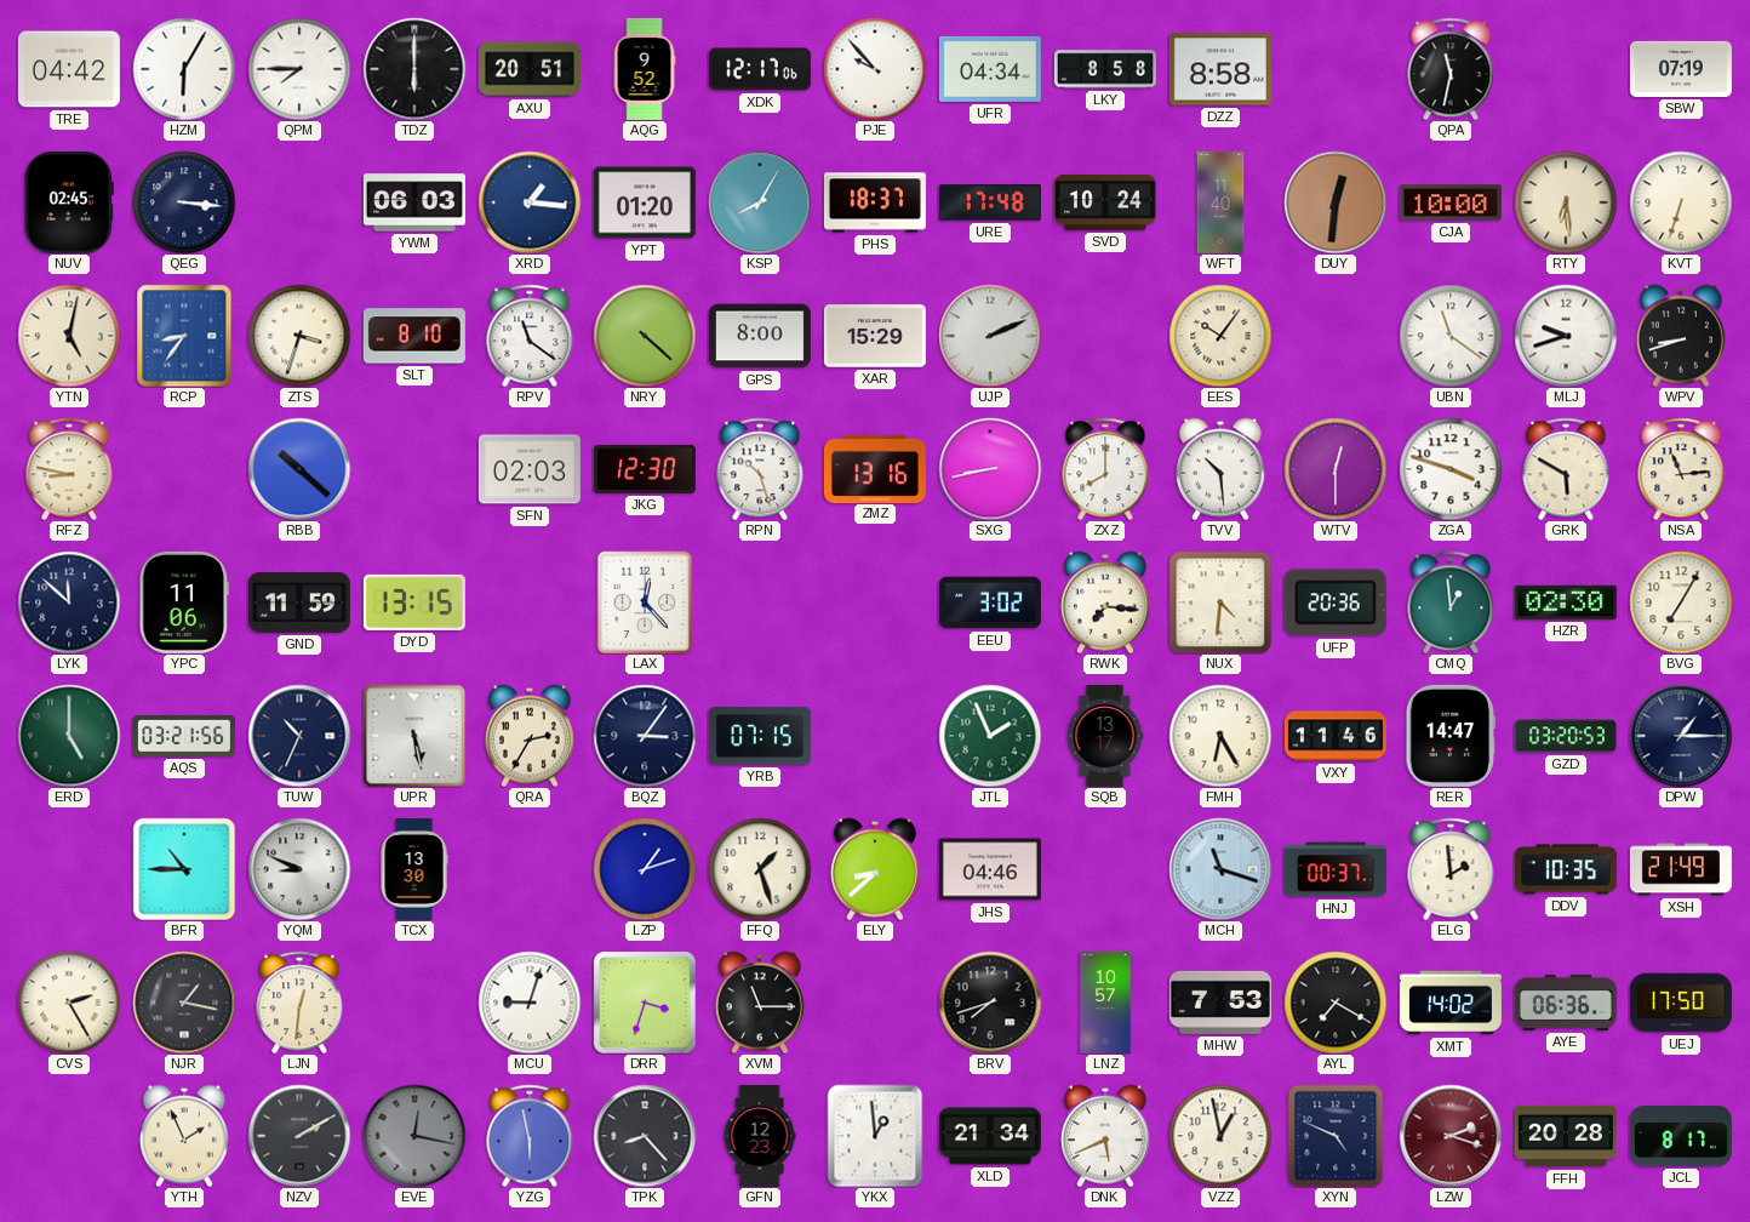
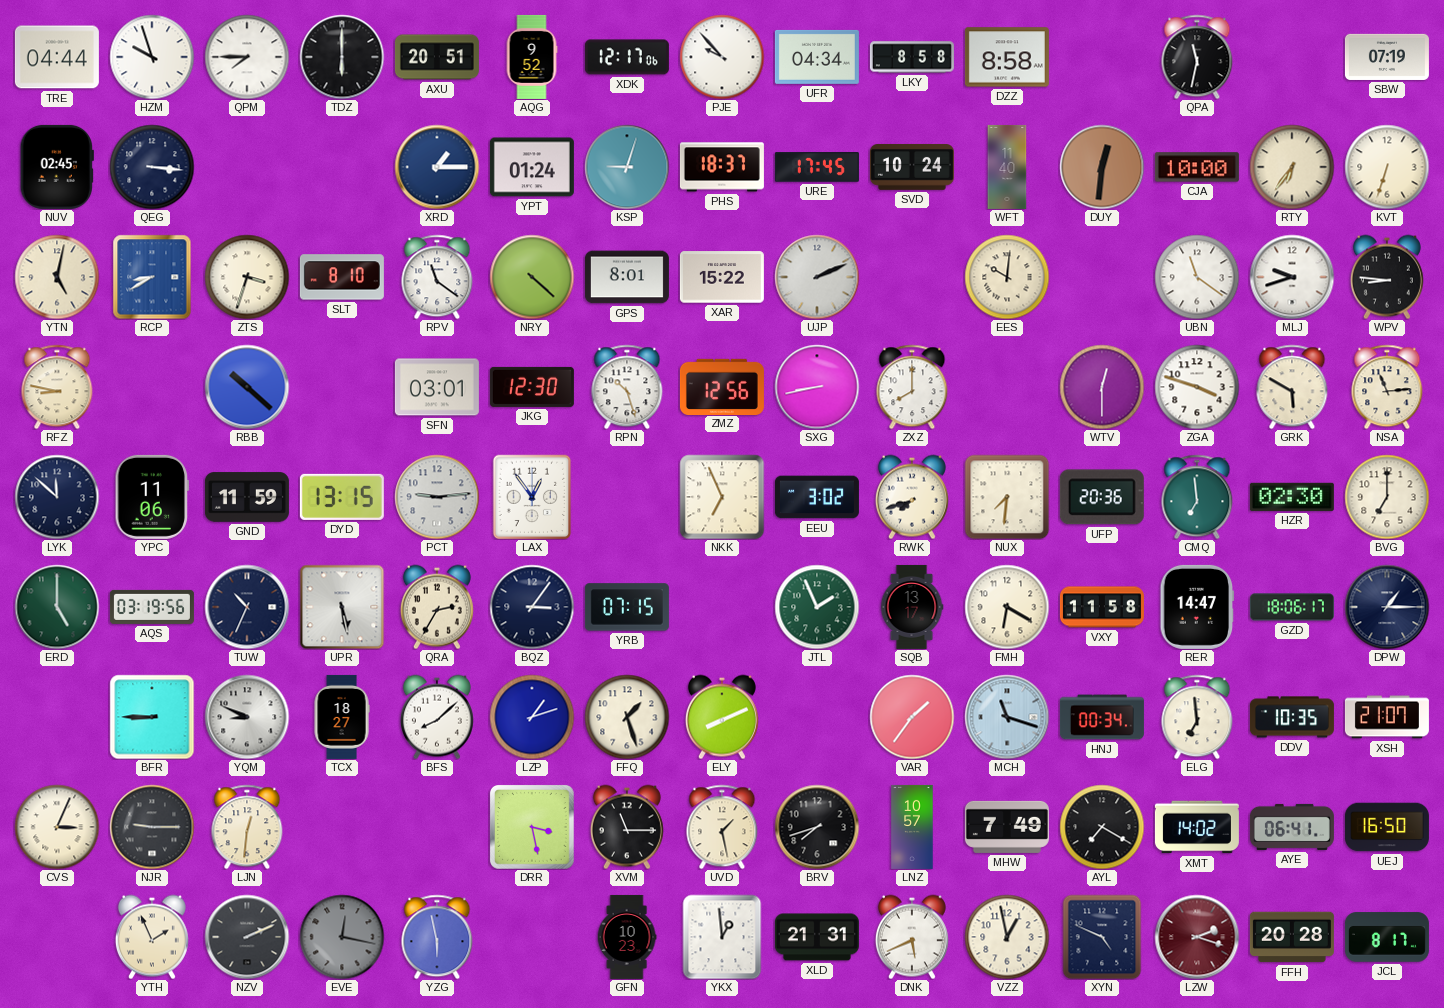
TRE: 04:42 -> 04:44 (57, 57)
HZM: 6:05 -> 9:57 (152, 57)
YWM: 06:03 -> none (414, 202)
XRD: 1:16 -> 1:15 (437, 167)
YPT: 01:20 -> 01:24 (532, 167)
KSP: 8:05 -> 9:03 (627, 167)
URE: 17:48 -> 17:45 (817, 167)
RTY: 6:29 -> 6:36 (1292, 167)
RCP: 8:36 -> 8:40 (152, 277)
GPS: 8:00 -> 8:01 (627, 277)
XAR: 15:29 -> 15:22 (722, 277)
EES: 10:06 -> 10:01 (1007, 277)
WPV: 8:42 -> 8:46 (1387, 277)
SFN: 02:03 -> 03:01 (437, 387)
ZMZ: 13:16 -> 12:56 (722, 386)
TVV: 10:29 -> none (1220, 469)
PCT: none -> 9:14 (437, 497)
LAX: 12:23 -> 12:54 (532, 497)
NKK: none -> 6:56 (722, 497)
RWK: 7:16 -> 7:42 (912, 497)
NUX: 4:31 -> 7:31 (1007, 497)
CMQ: 12:59 -> 6:59 (1197, 497)
BVG: 7:05 -> 7:00 (1387, 497)
AQS: 03:21 -> 03:19 (152, 607)
FMH: 6:25 -> 6:20 (1007, 607)
VXY: 11:46 -> 11:58 (1102, 607)
GZD: 03:20 -> 18:06 (1292, 607)
BFR: 10:45 -> 8:45 (152, 717)
TCX: 13:30 -> 18:27 (342, 717)
BFS: none -> 8:08 (437, 717)
ELY: 8:38 -> 8:11 (722, 717)
JHS: 04:46 -> none (990, 869)
VAR: none -> 1:36 (912, 717)
HNJ: 00:37 -> 00:34 (1102, 717)
ELG: 1:59 -> 6:59 (1197, 717)
XSH: 21:49 -> 21:07 (1387, 717)
CVS: 2:25 -> 3:04 (57, 827)
NJR: 1:17 -> 9:15 (152, 827)
MCU: 9:03 -> none (530, 1003)
DRR: 3:33 -> 3:28 (532, 827)
UVD: none -> 1:28 (722, 827)
MHW: 7:53 -> 7:49 (1007, 827)
AYE: 06:36 -> 06:41 (1292, 827)
UEJ: 17:50 -> 16:50 (1387, 827)
NZV: 2:10 -> 2:11 (247, 937)
TPK: 8:23 -> none (645, 1136)
GFN: 12:23 -> 10:23 (627, 937)
XLD: 21:34 -> 21:31 (817, 937)
